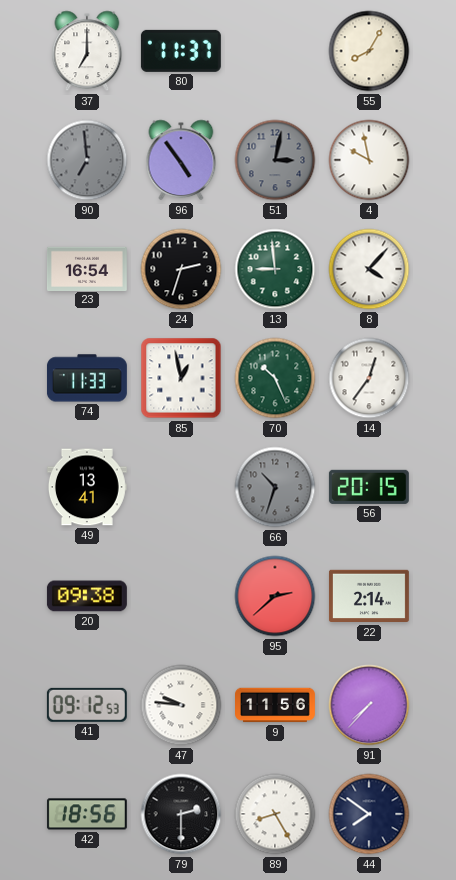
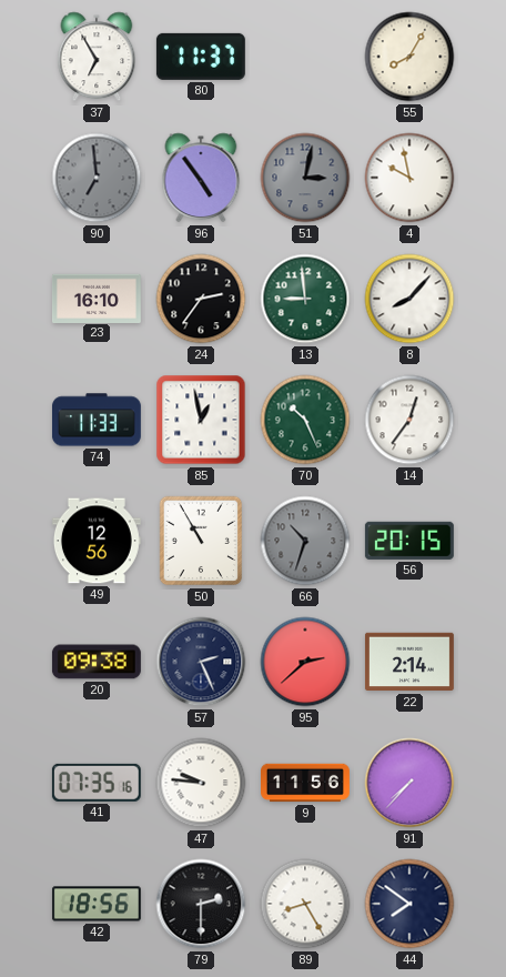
37: 7:00 -> 6:55 (97, 57)
23: 16:54 -> 16:10 (97, 298)
24: 2:33 -> 2:36 (201, 299)
8: 4:07 -> 8:07 (409, 299)
49: 13:41 -> 12:56 (97, 541)
50: none -> 10:55 (201, 541)
57: none -> 2:26 (201, 662)
41: 09:12 -> 07:35 (97, 783)
